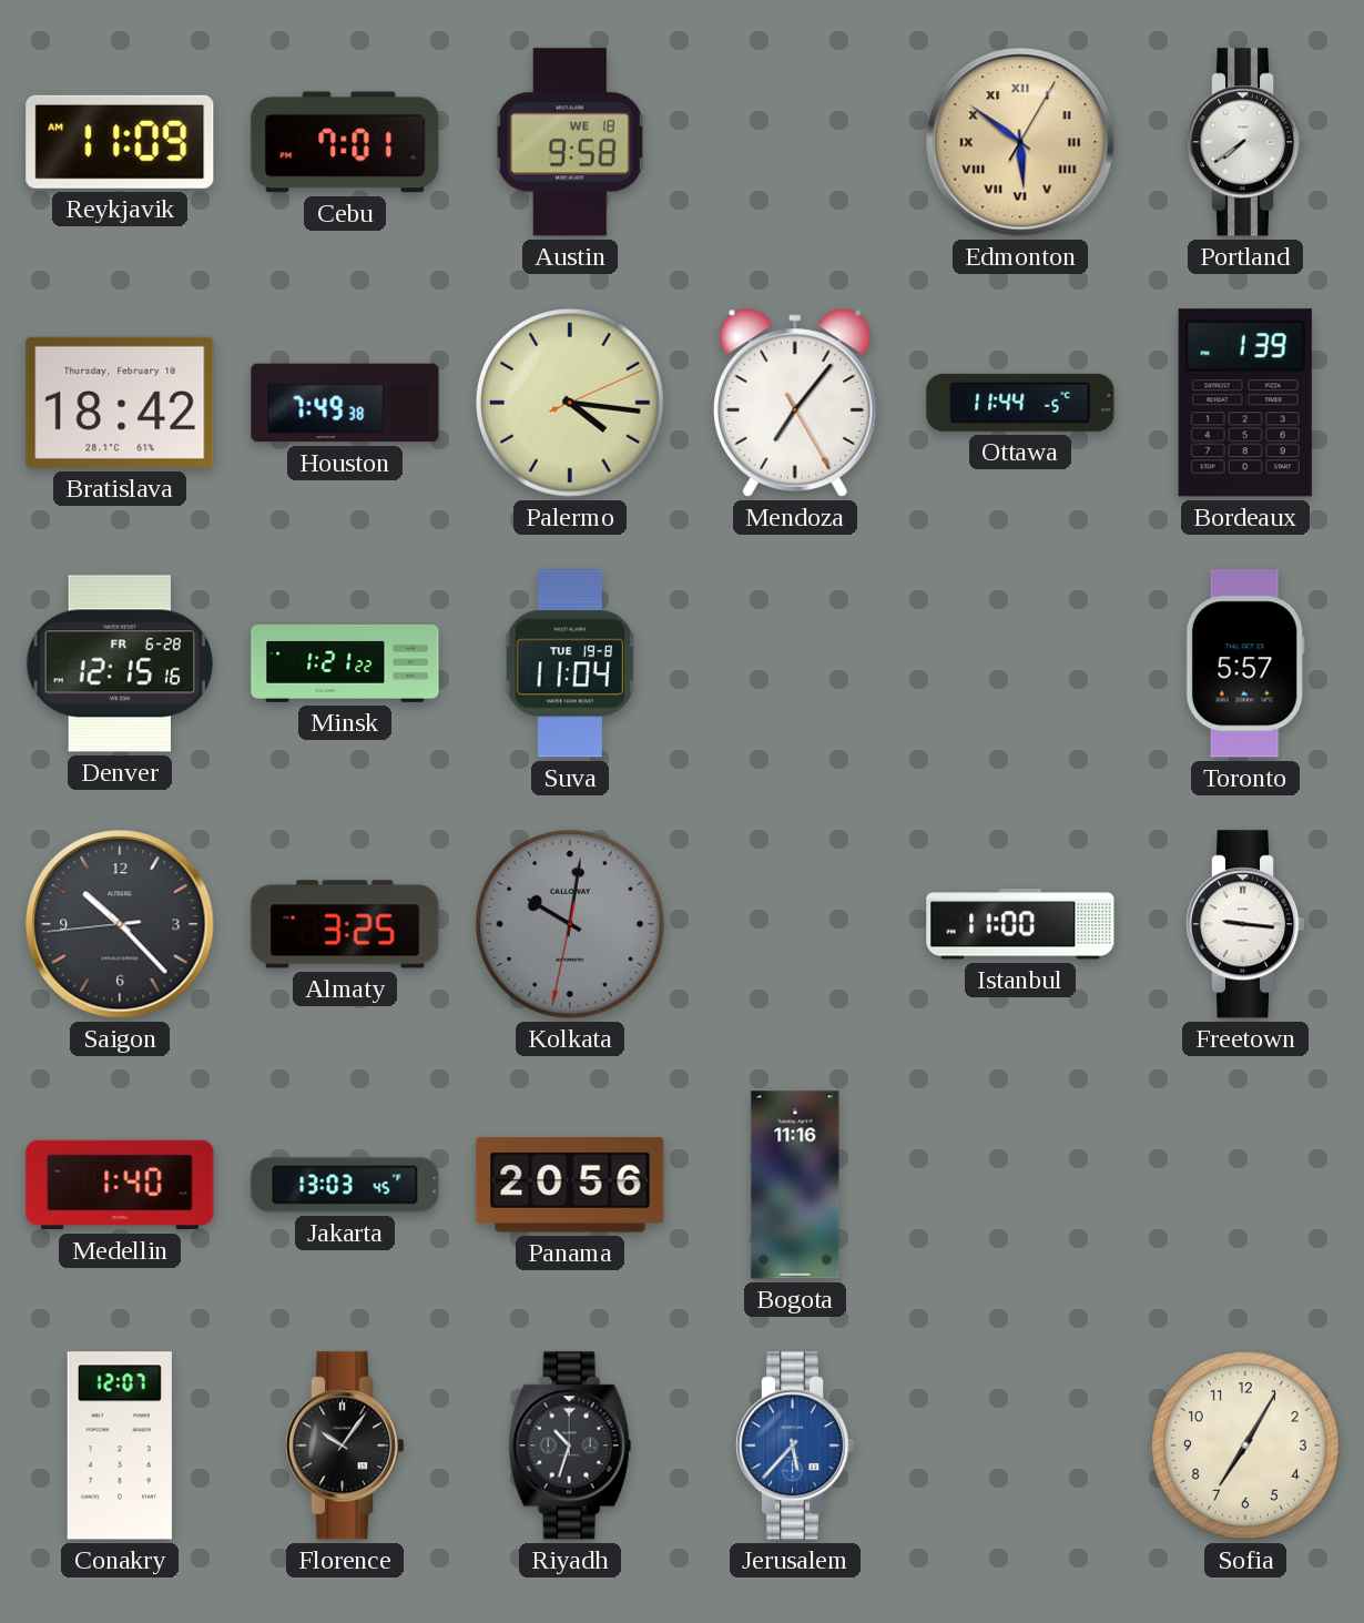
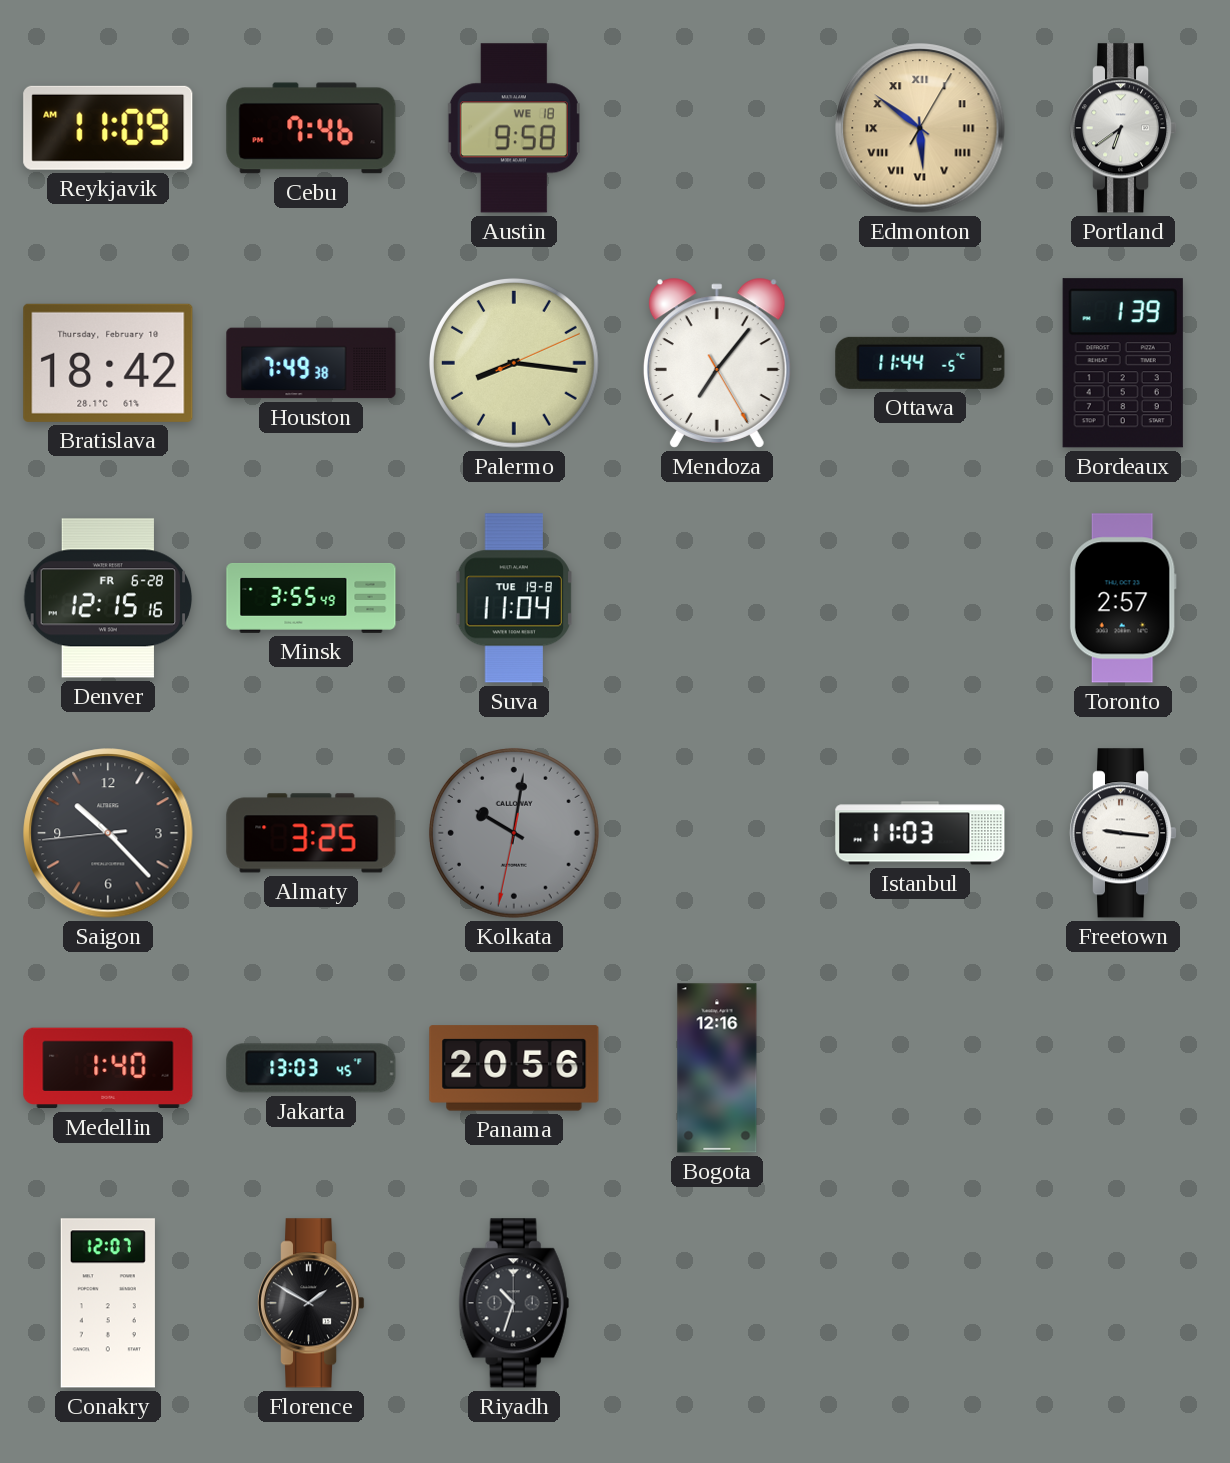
Cebu: 7:01 -> 7:46 (311, 128)
Portland: 7:39 -> 6:39 (1123, 128)
Palermo: 4:16 -> 8:16 (514, 363)
Minsk: 1:21 -> 3:55 (311, 598)
Toronto: 5:57 -> 2:57 (1123, 598)
Istanbul: 11:00 -> 11:03 (920, 833)
Bogota: 11:16 -> 12:16 (717, 1068)
Florence: 10:06 -> 1:50 (311, 1303)
Jerusalem: 5:37 -> none (795, 1446)
Sofia: 7:05 -> none (1245, 1446)
